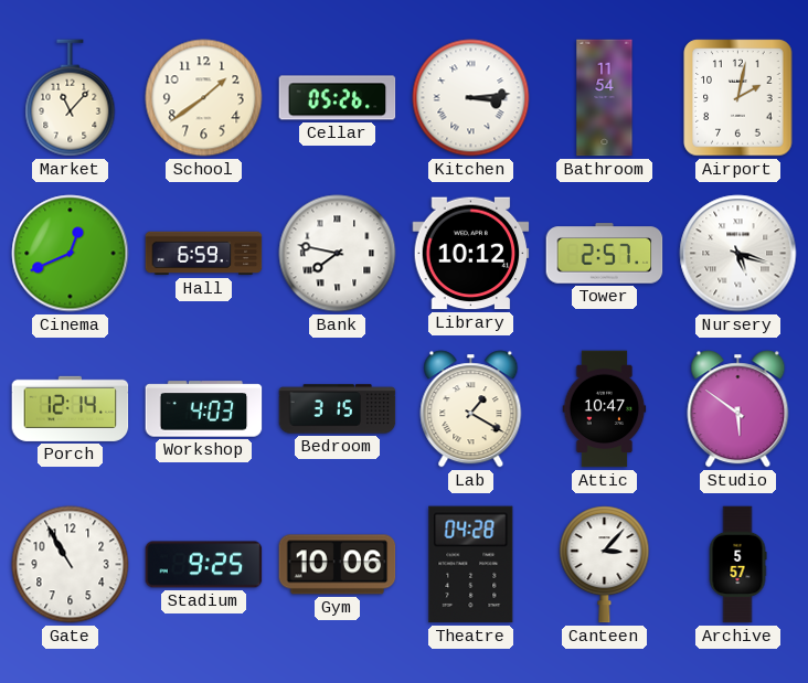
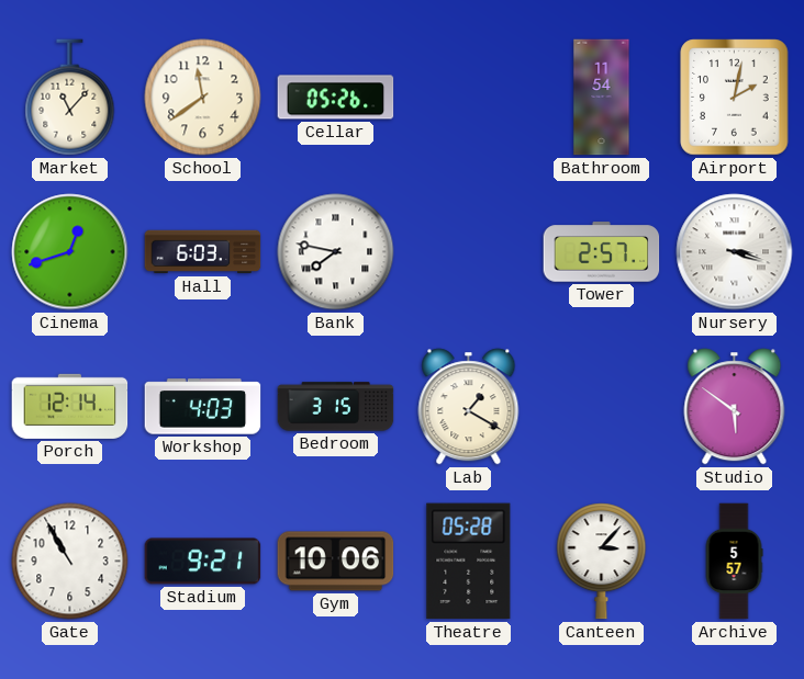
School: 1:39 -> 11:39 (203, 98)
Kitchen: 3:14 -> none (471, 98)
Cinema: 12:41 -> 12:42 (70, 252)
Hall: 6:59 -> 6:03 (203, 252)
Library: 10:12 -> none (471, 254)
Nursery: 5:18 -> 3:18 (735, 252)
Attic: 10:47 -> none (605, 409)
Stadium: 9:25 -> 9:21 (203, 562)
Theatre: 04:28 -> 05:28 (469, 562)
